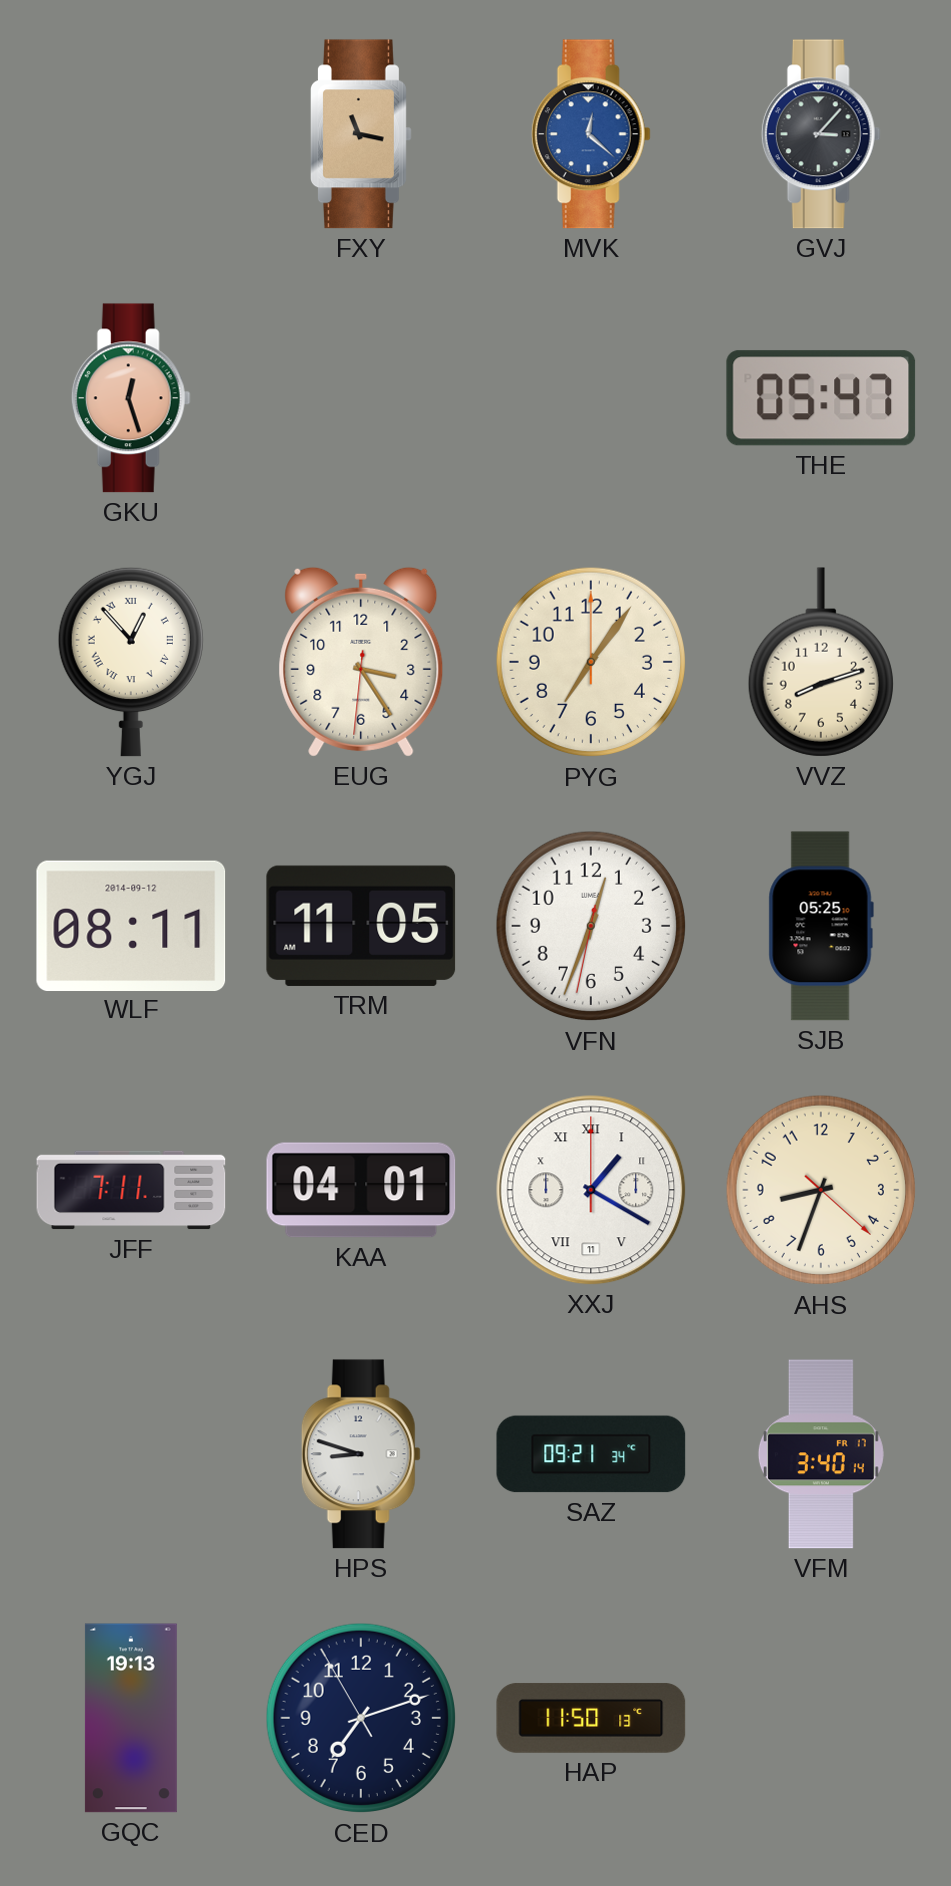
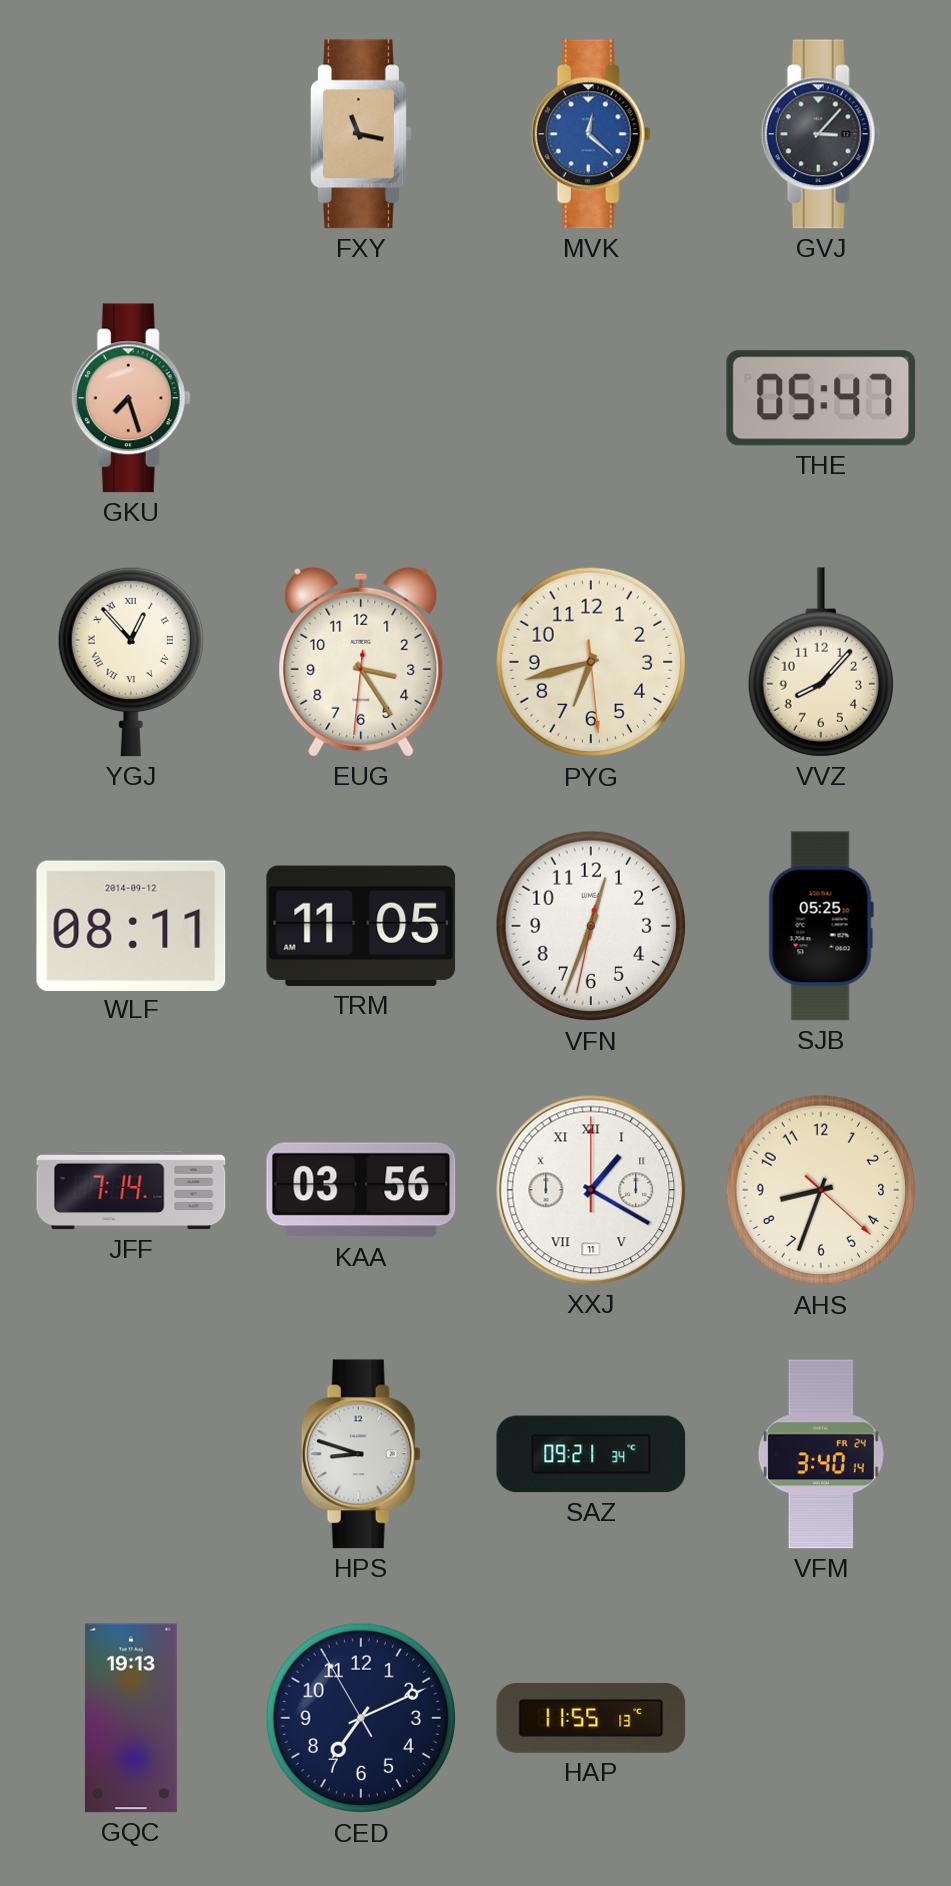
GKU: 12:27 -> 7:27 (131, 398)
PYG: 7:06 -> 6:42 (591, 662)
VVZ: 8:12 -> 8:07 (821, 662)
JFF: 7:11 -> 7:14 (131, 1190)
KAA: 04:01 -> 03:56 (361, 1190)
VFM date: FR 17 -> FR 24 (821, 1454)
CED: 7:11 -> 7:10 (361, 1718)
HAP: 11:50 -> 11:55 (591, 1718)
